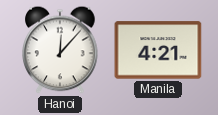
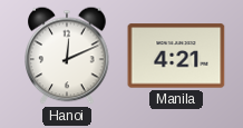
Hanoi: 12:07 -> 12:11 (67, 56)
